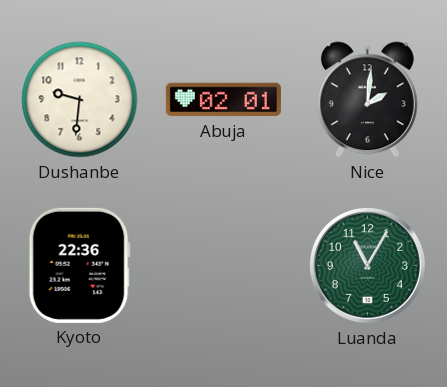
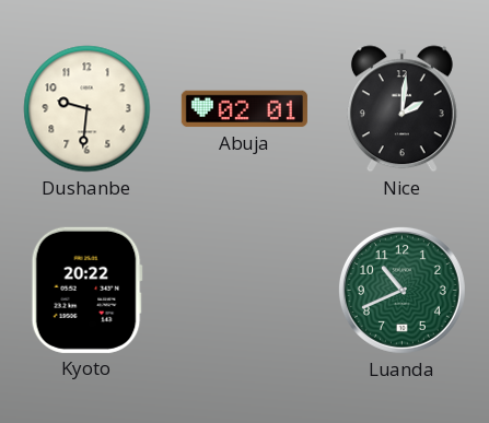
Kyoto: 22:36 -> 20:22 (86, 290)
Luanda: 11:05 -> 10:41 (401, 290)
